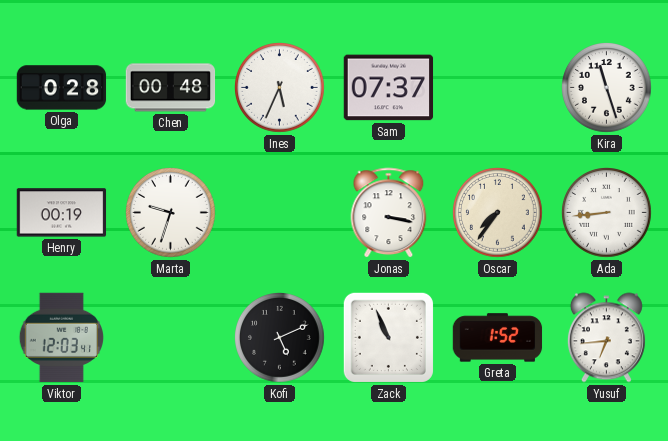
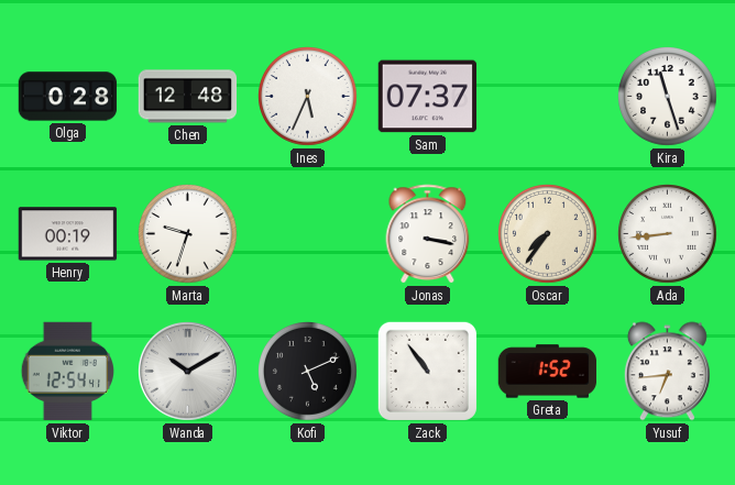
Chen: 00:48 -> 12:48 (188, 97)
Viktor: 12:03 -> 12:54 (67, 372)
Wanda: none -> 10:10 (188, 372)
Zack: 10:56 -> 10:54 (427, 371)
